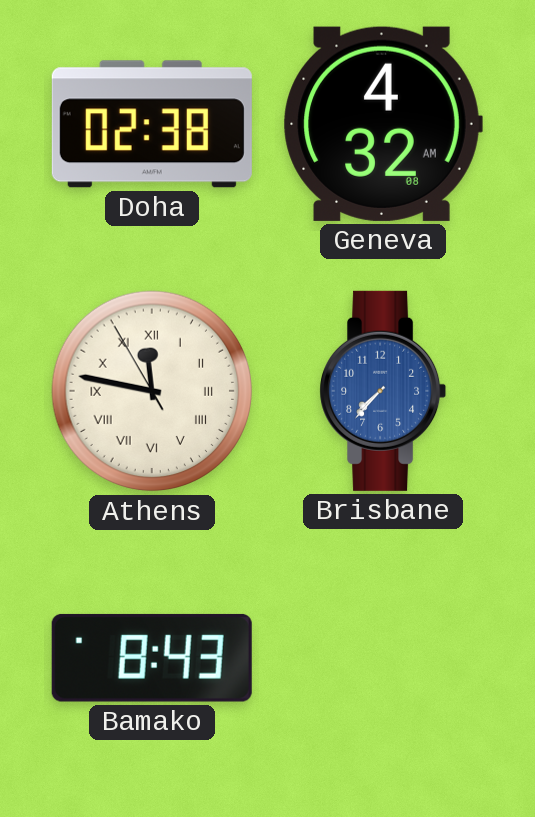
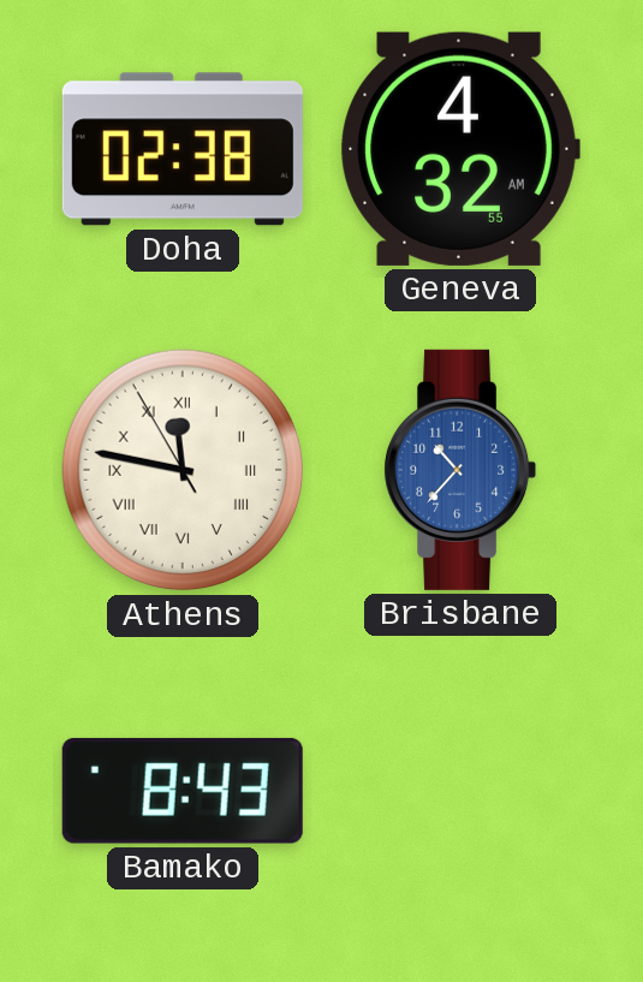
Geneva: 4:32:08 AM -> 4:32:55 AM (460, 149)
Brisbane: 7:37 -> 10:37 (460, 470)
